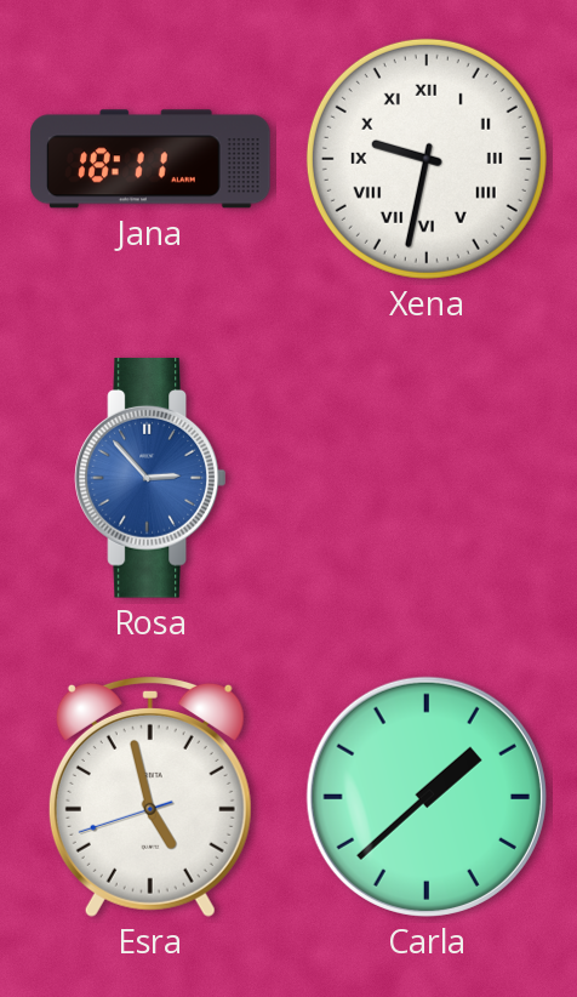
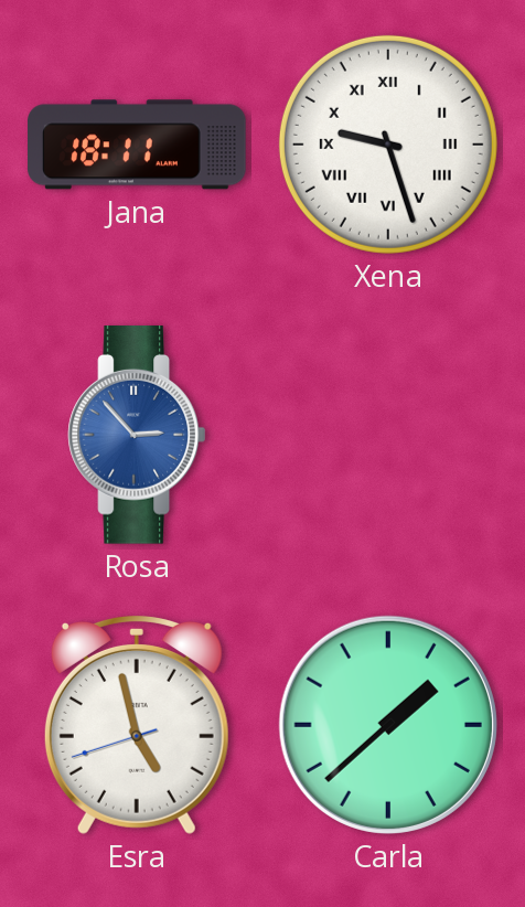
Xena: 9:32 -> 9:27 (388, 145)
